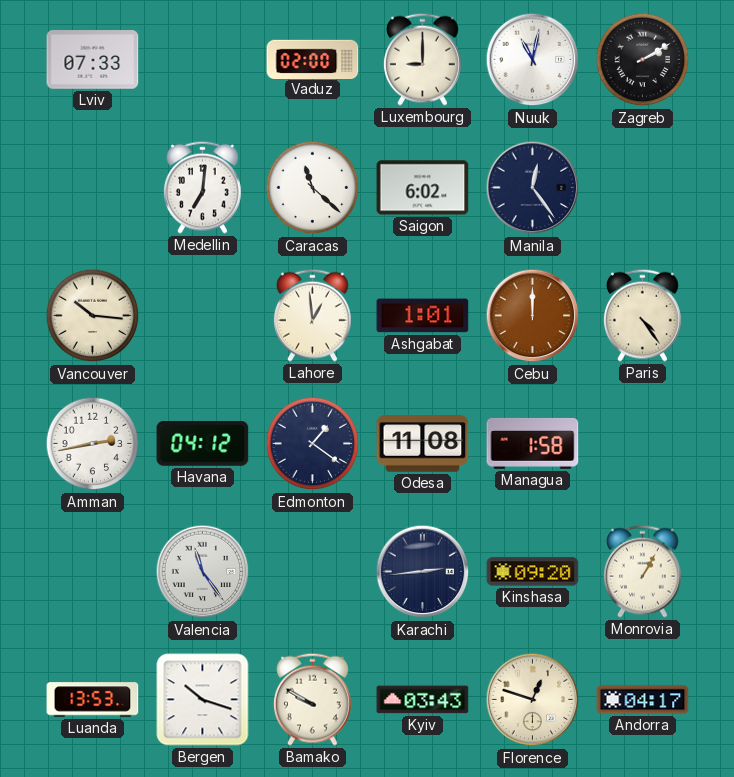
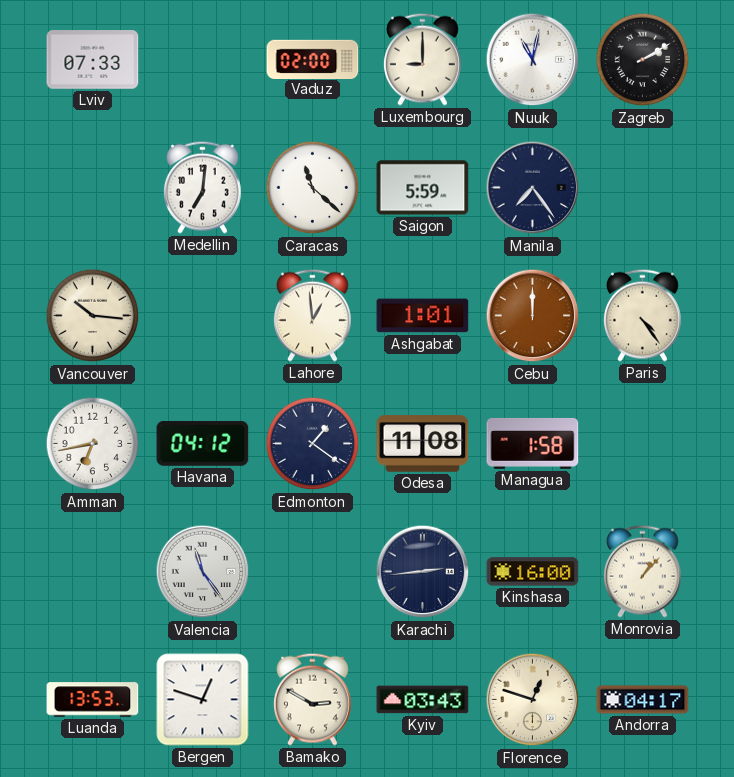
Saigon: 6:02 -> 5:59 (423, 188)
Manila: 12:24 -> 7:24 (533, 188)
Amman: 2:43 -> 6:43 (93, 444)
Kinshasa: 09:20 -> 16:00 (533, 572)
Monrovia: 1:05 -> 1:07 (643, 571)
Bergen: 10:18 -> 12:48 (203, 700)
Bamako: 9:50 -> 2:50 (313, 699)
